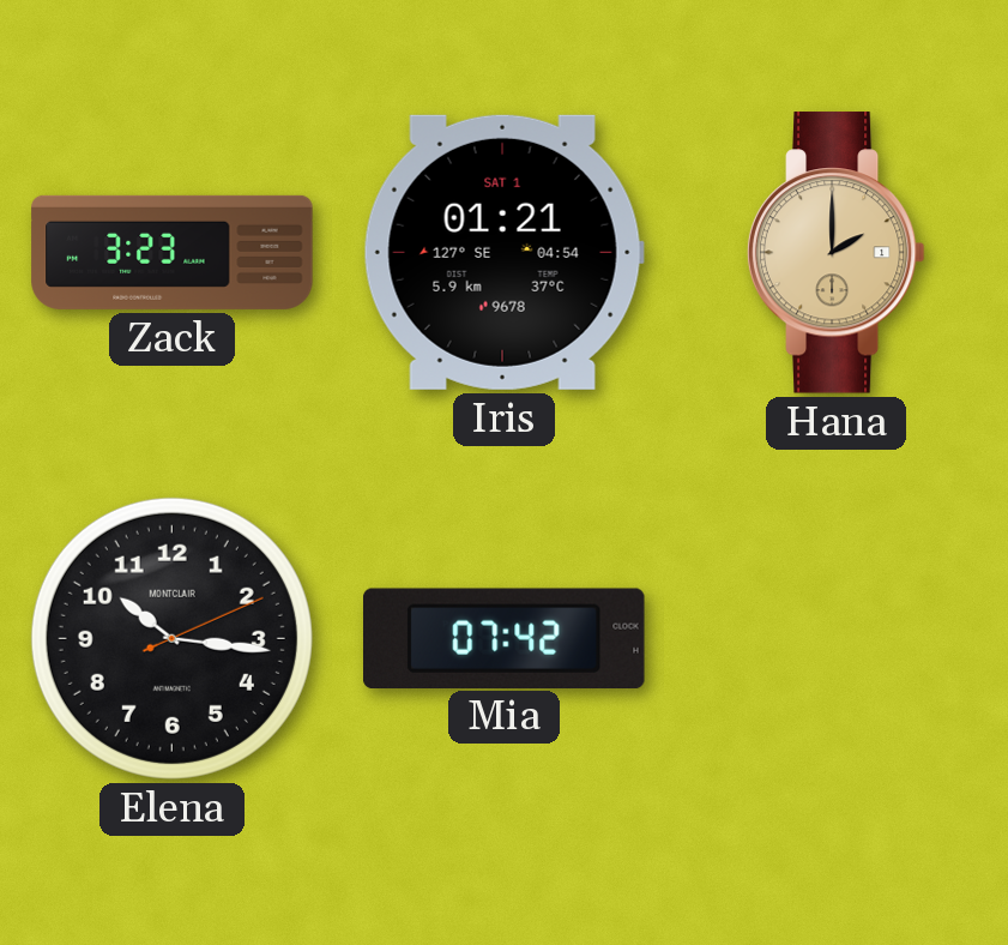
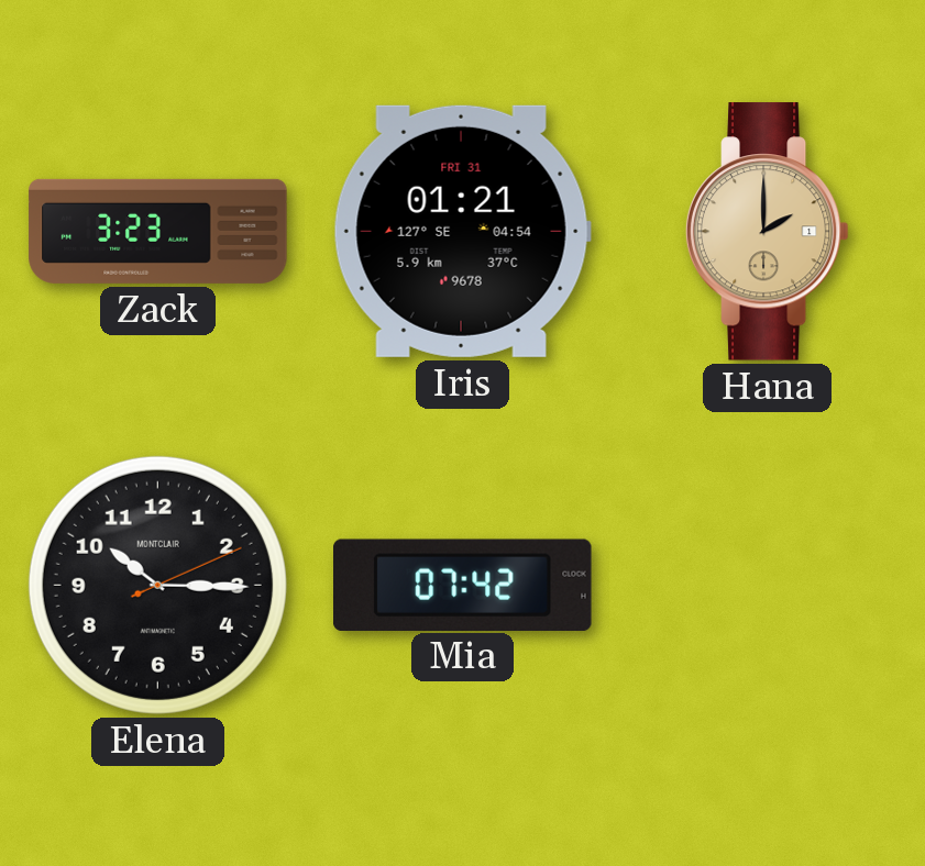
Iris date: SAT 1 -> FRI 31 (462, 231)
Elena: 10:16 -> 10:15 (157, 585)
